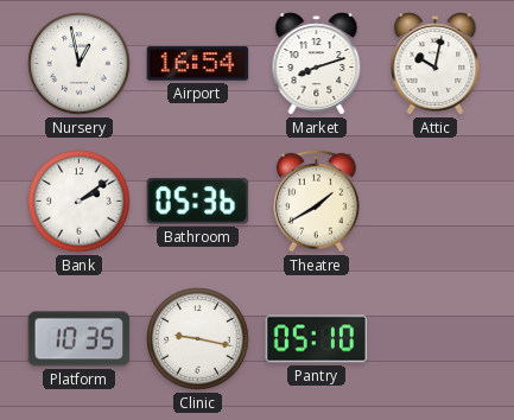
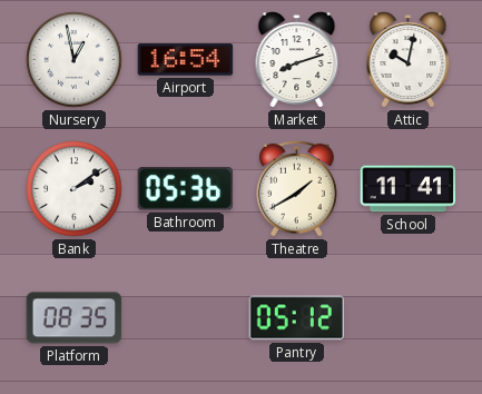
School: none -> 11:41 (409, 189)
Platform: 10:35 -> 08:35 (75, 318)
Clinic: 9:17 -> none (198, 339)
Pantry: 05:10 -> 05:12 (297, 318)
